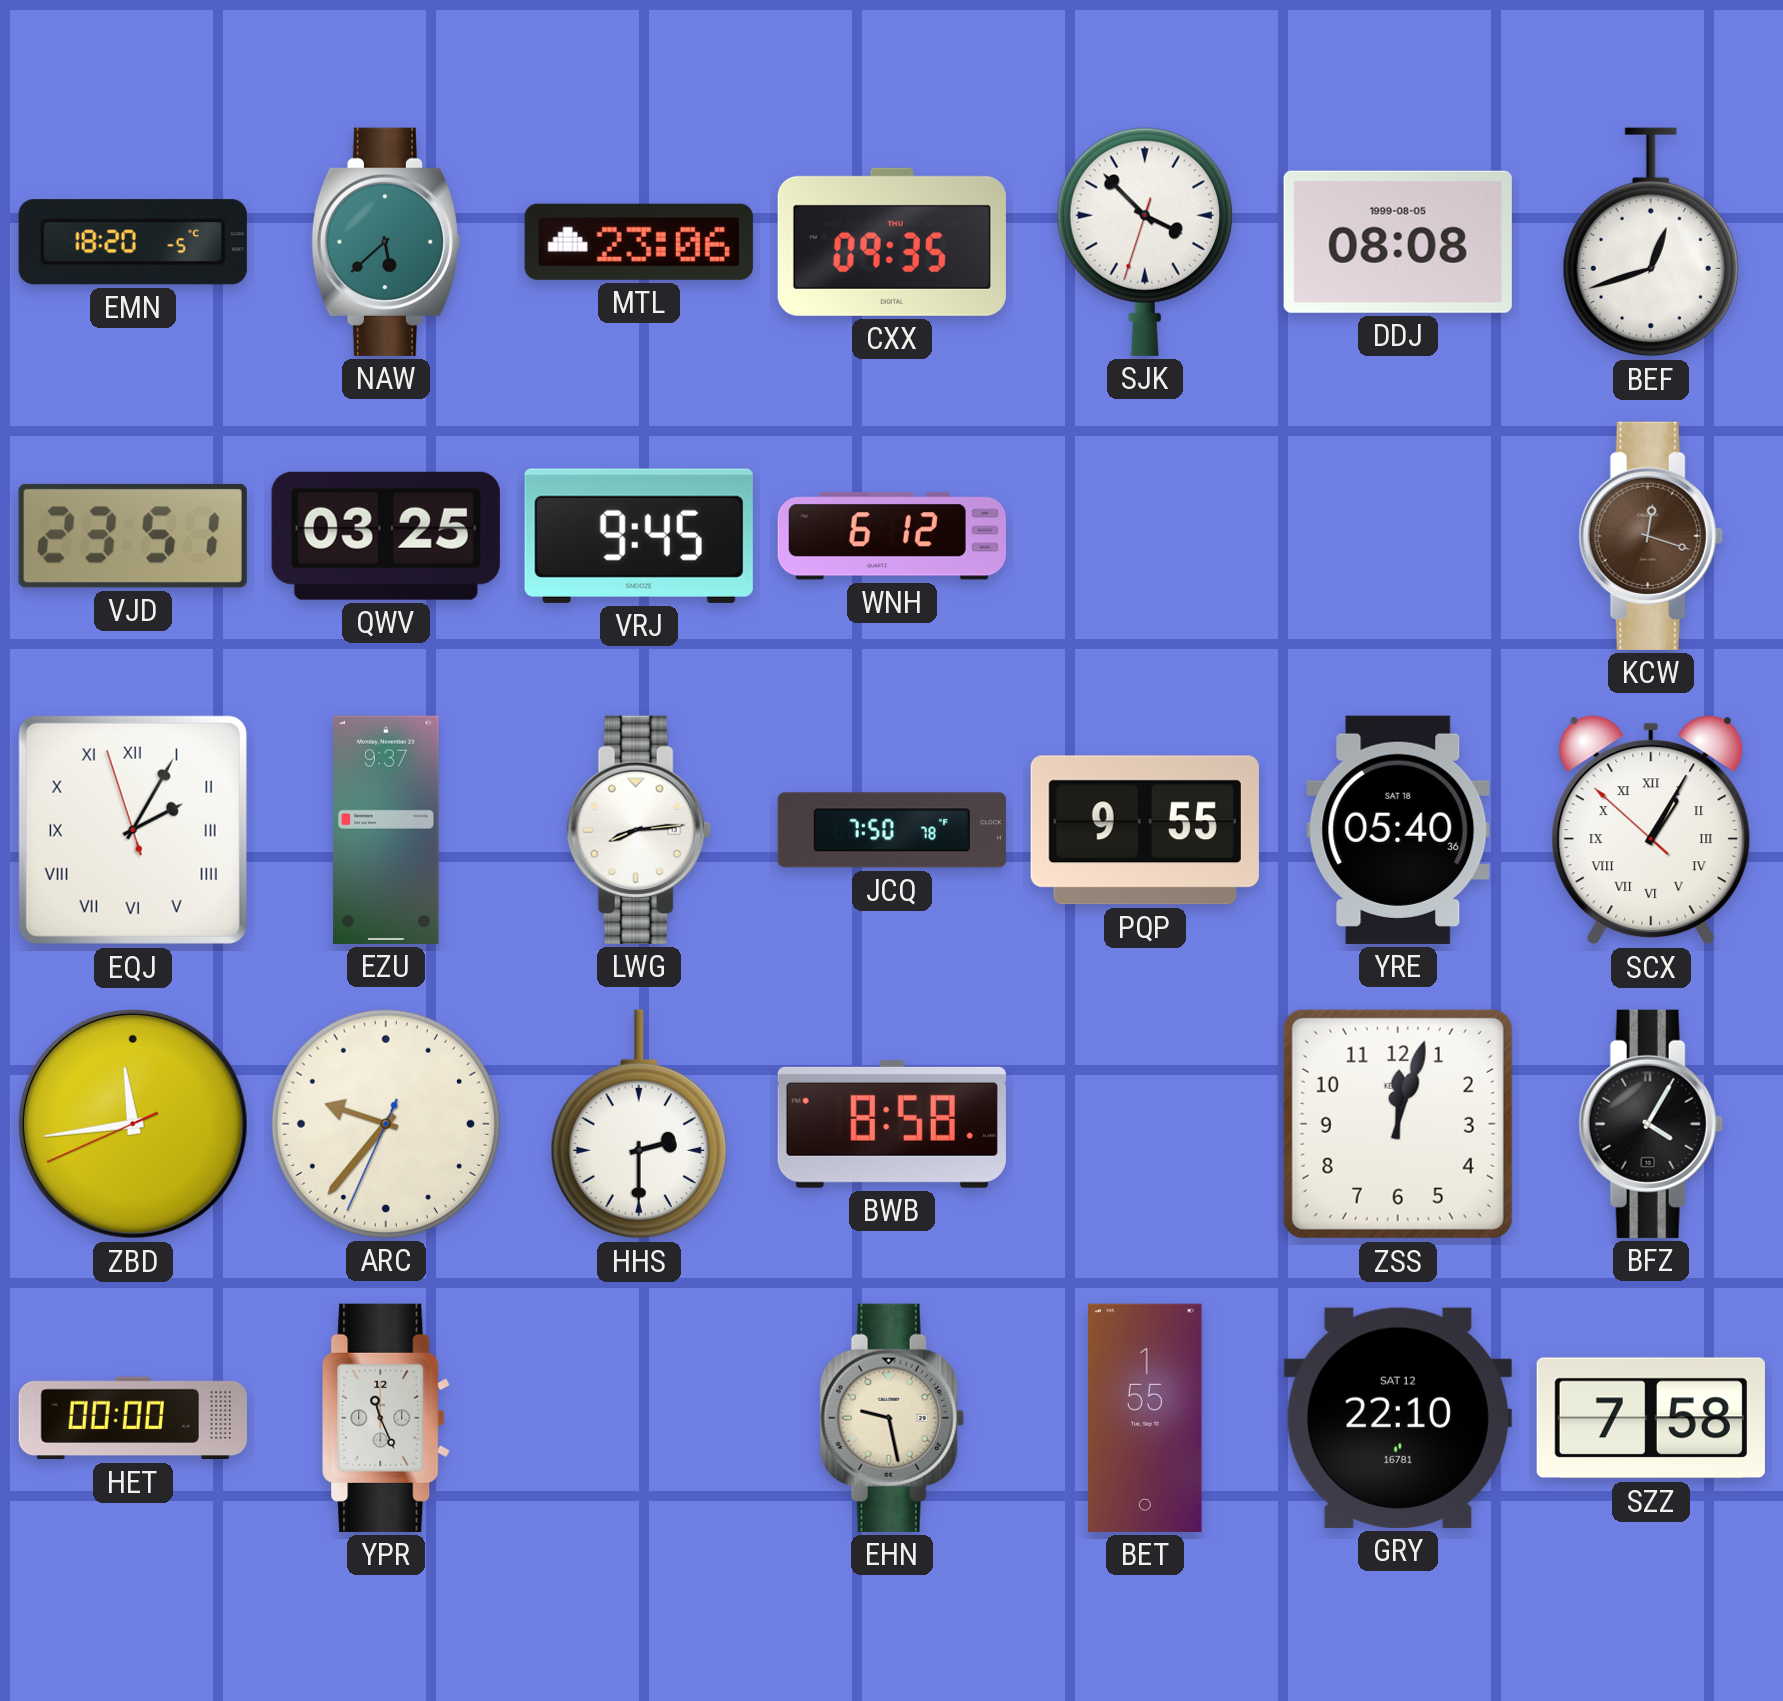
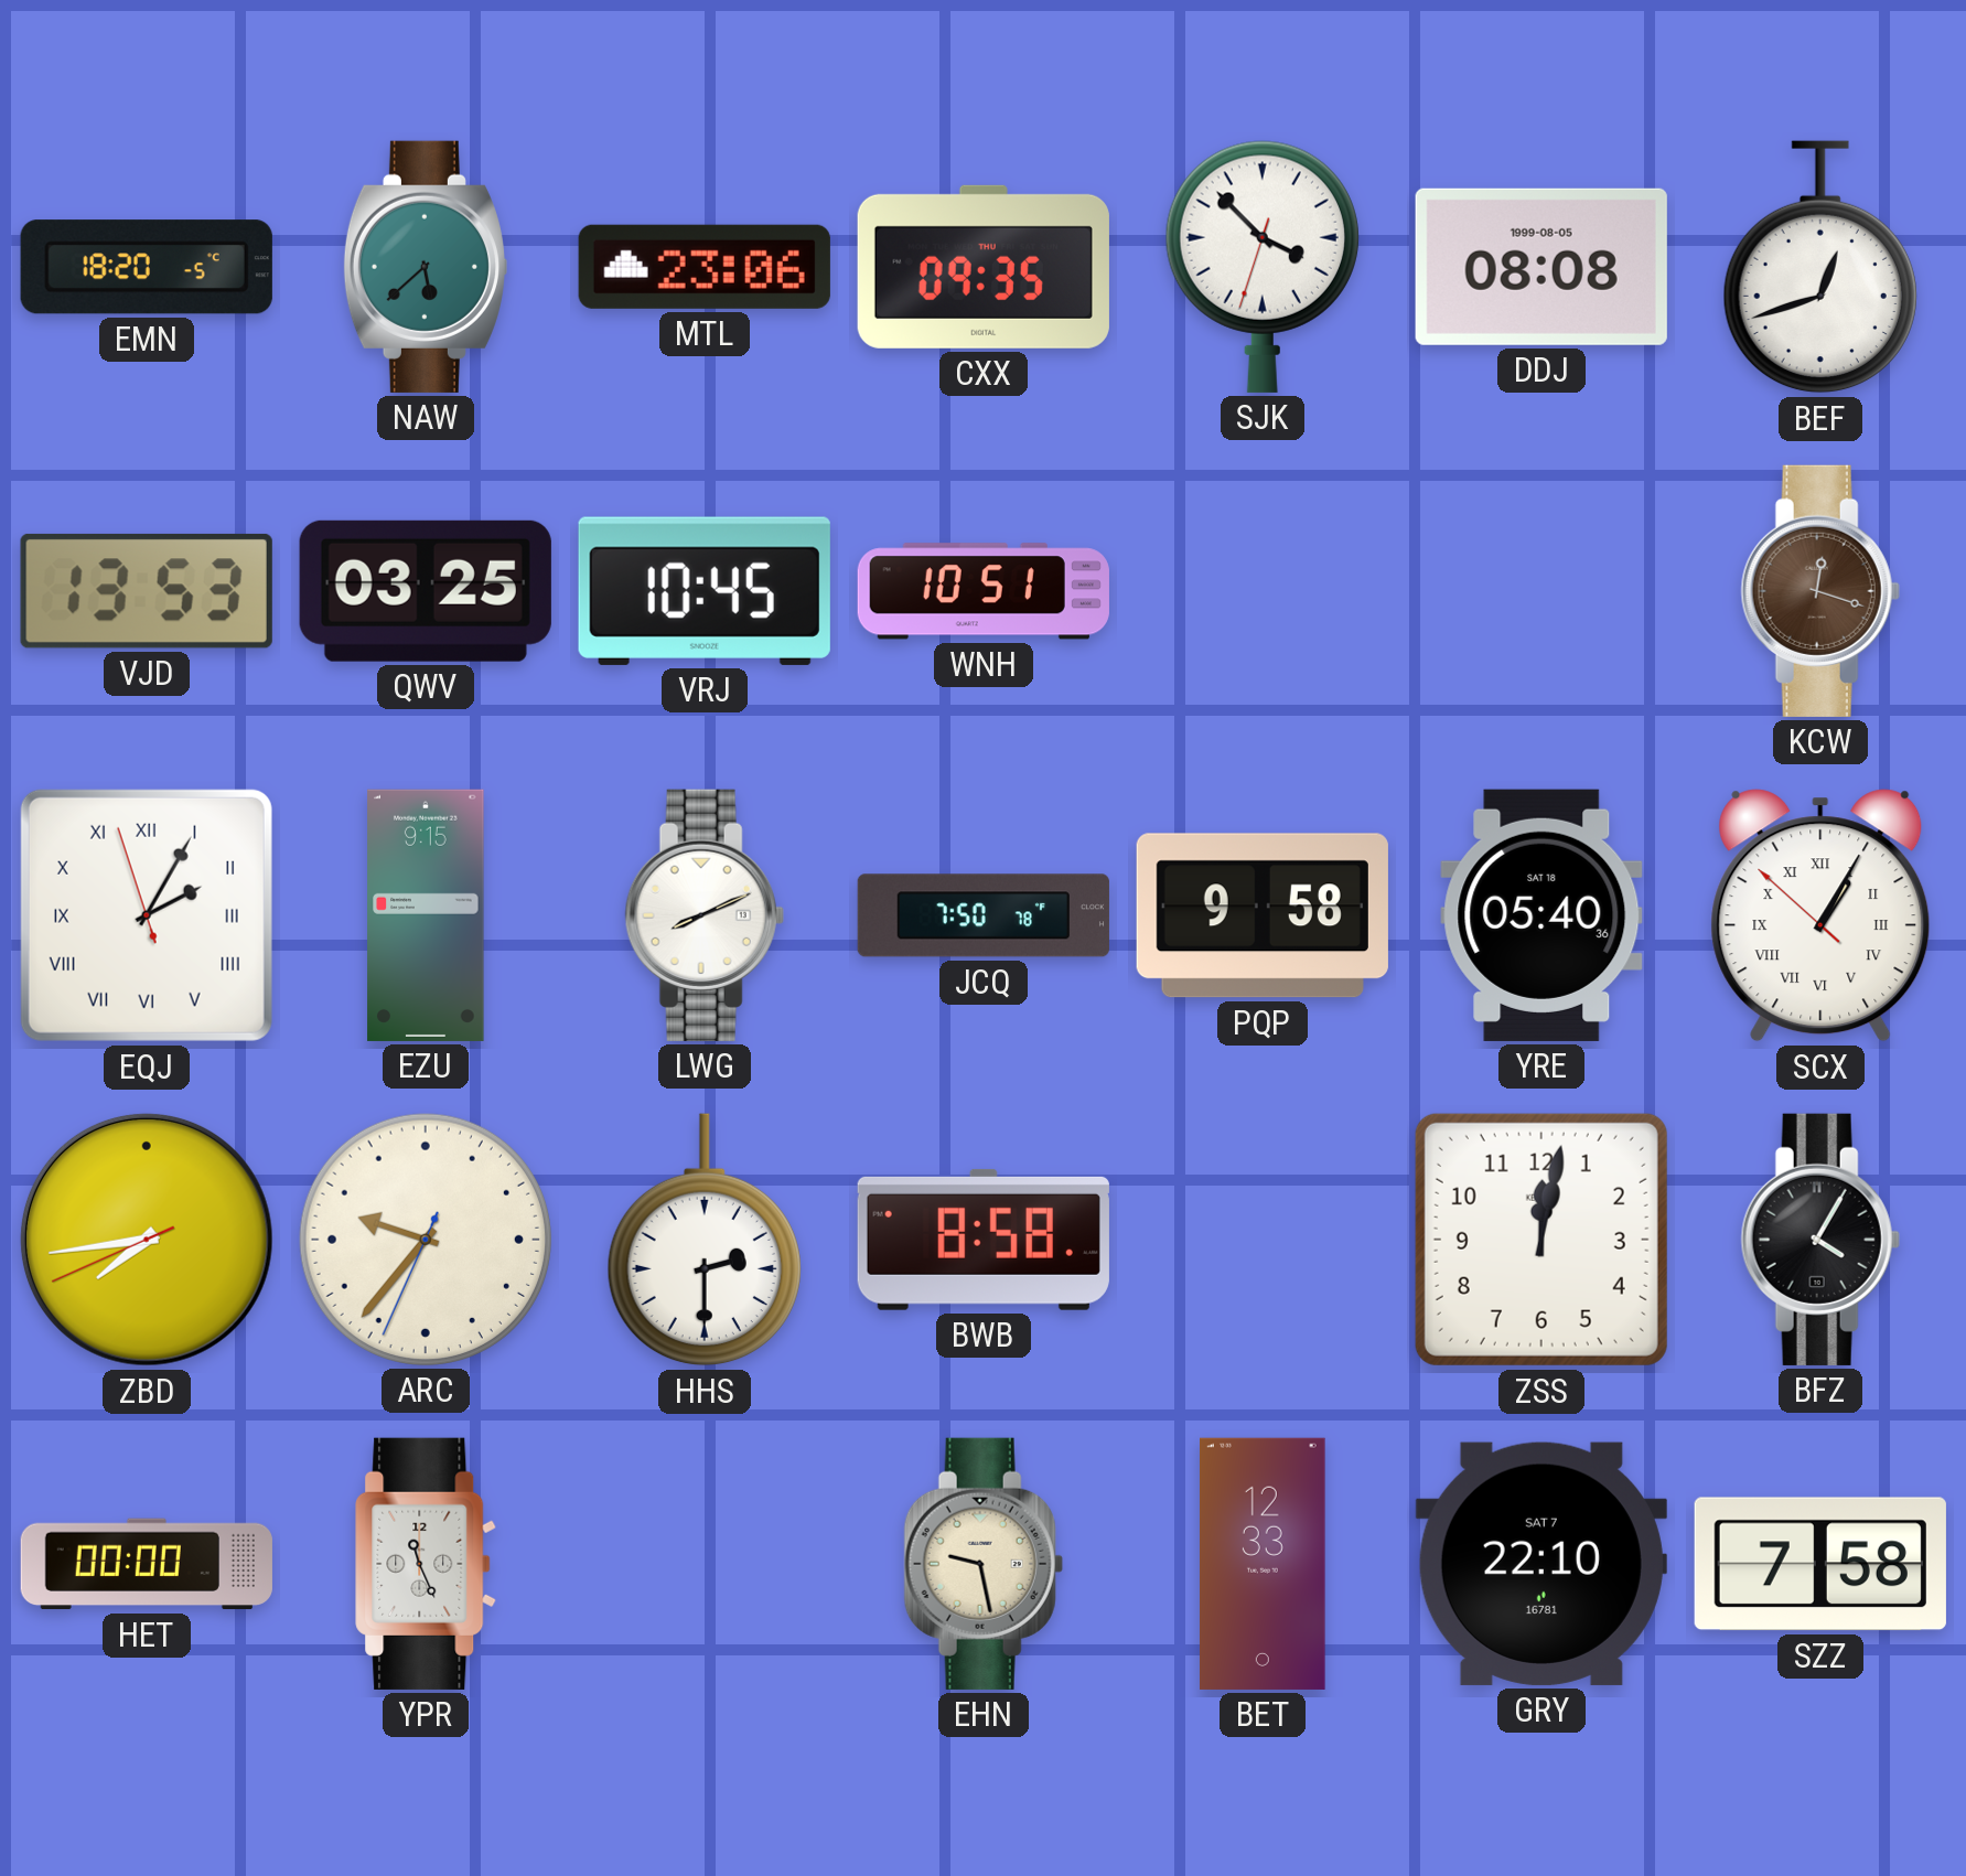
VJD: 23:51 -> 13:53 (147, 591)
VRJ: 9:45 -> 10:45 (705, 591)
WNH: 6:12 -> 10:51 (984, 591)
EZU: 9:37 -> 9:15 (426, 915)
LWG: 8:14 -> 8:11 (705, 915)
PQP: 9:55 -> 9:58 (1263, 915)
ZBD: 11:43 -> 7:43 (147, 1240)
ZSS: 12:03 -> 12:02 (1541, 1240)
BET: 1:55 -> 12:33 (1263, 1564)
GRY date: SAT 12 -> SAT 7 (1541, 1564)
